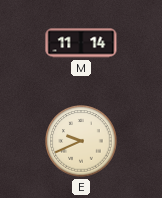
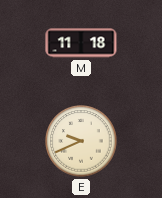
M: 11:14 -> 11:18 (81, 43)
